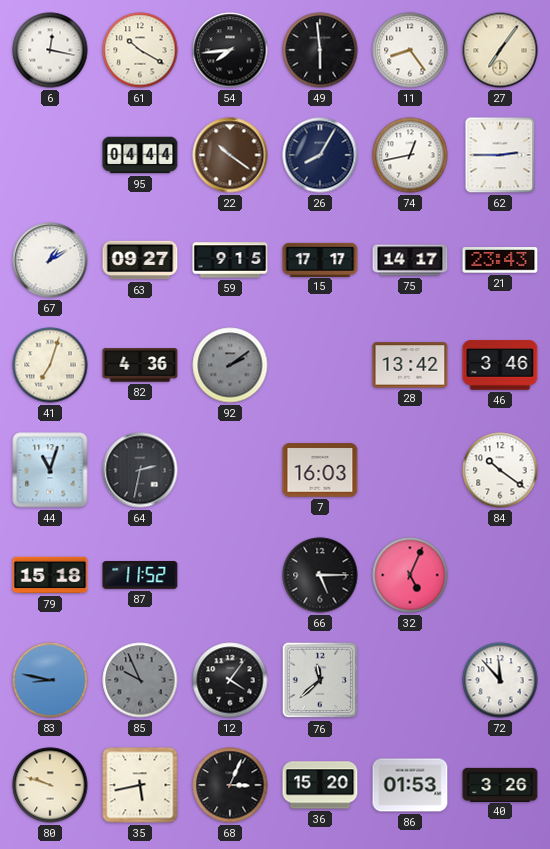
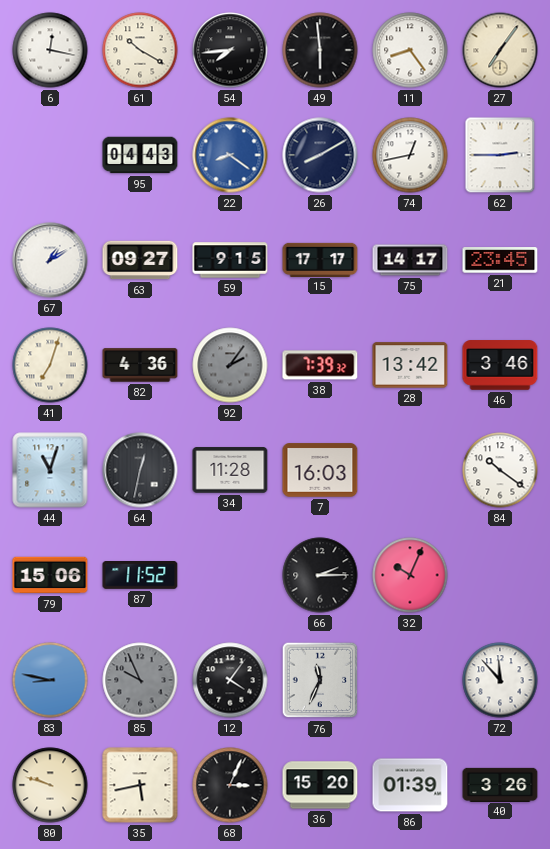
95: 04:44 -> 04:43 (140, 155)
22: 10:21 -> 8:21 (230, 155)
22 dial: brown -> blue (230, 155)
26: 8:05 -> 8:10 (320, 155)
21: 23:43 -> 23:45 (500, 260)
92: 2:09 -> 2:06 (230, 365)
38: none -> 7:39 (320, 365)
64: 2:32 -> 12:32 (140, 470)
34: none -> 11:28 (230, 470)
79: 15:18 -> 15:06 (50, 575)
66: 5:15 -> 2:15 (320, 575)
32: 5:04 -> 10:04 (410, 575)
76: 11:38 -> 11:34 (320, 680)
86: 01:53 -> 01:39 (410, 785)
